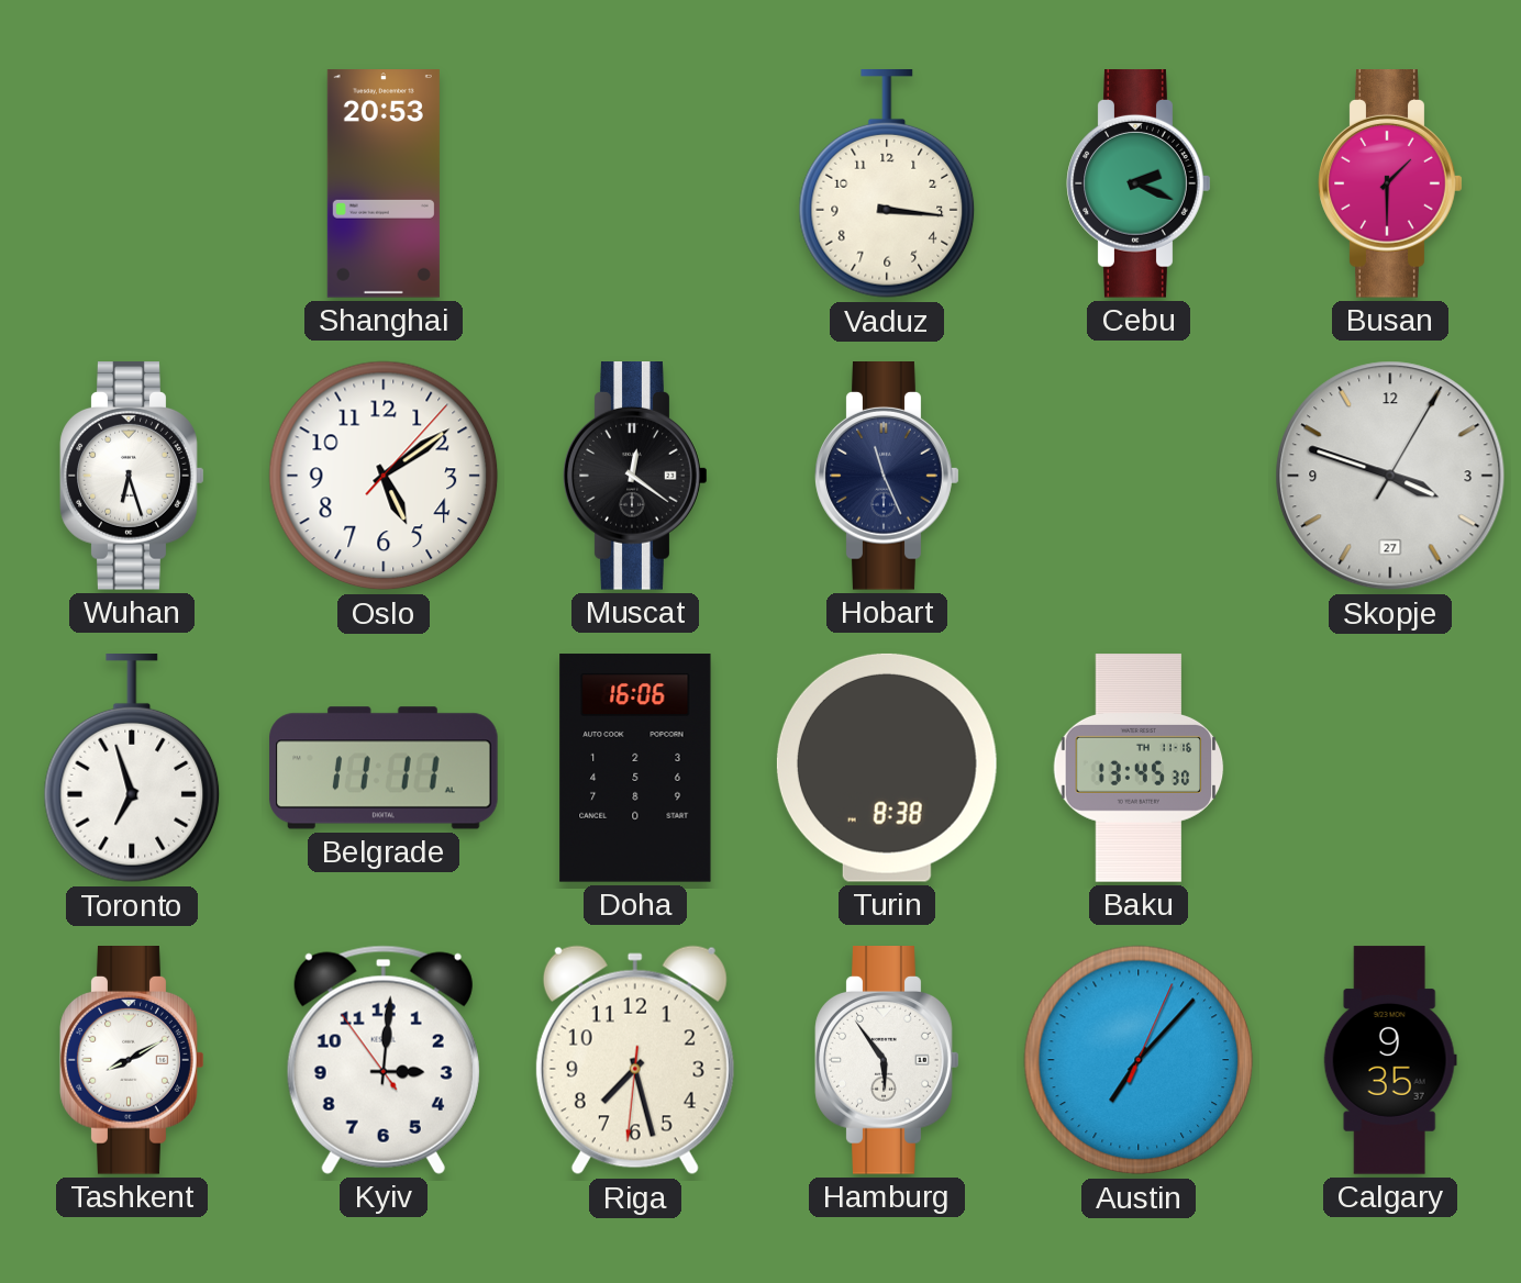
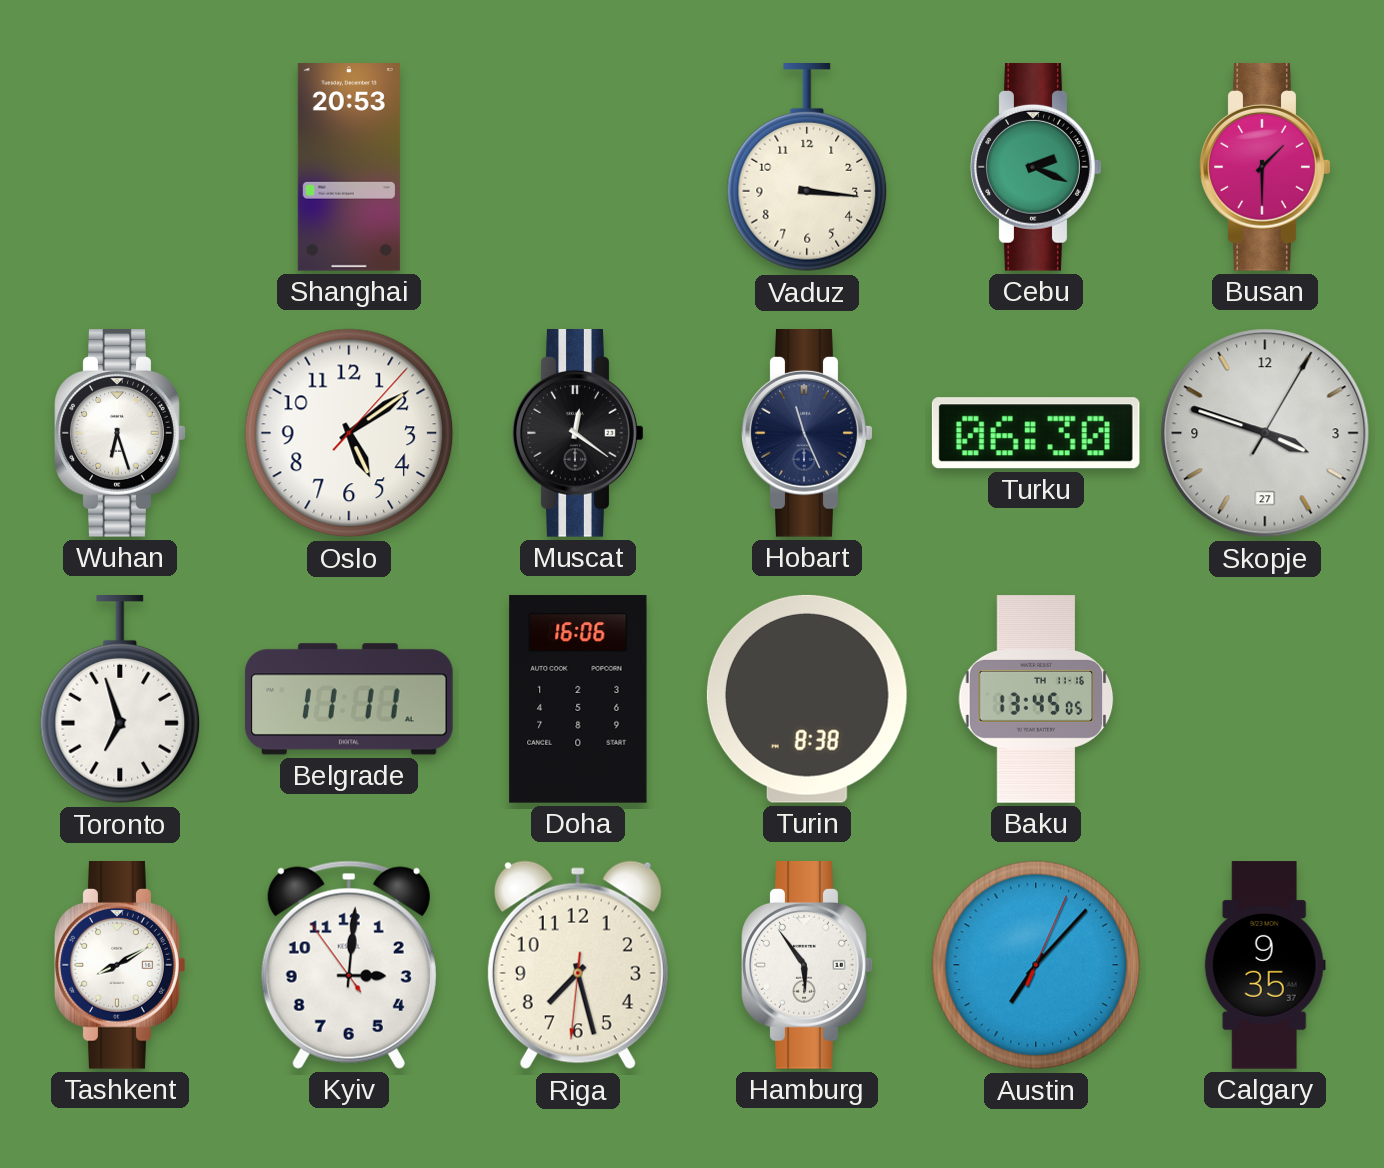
Turku: none -> 06:30 (1036, 433)
Baku: 13:45:30 -> 13:45:05 (1036, 699)
